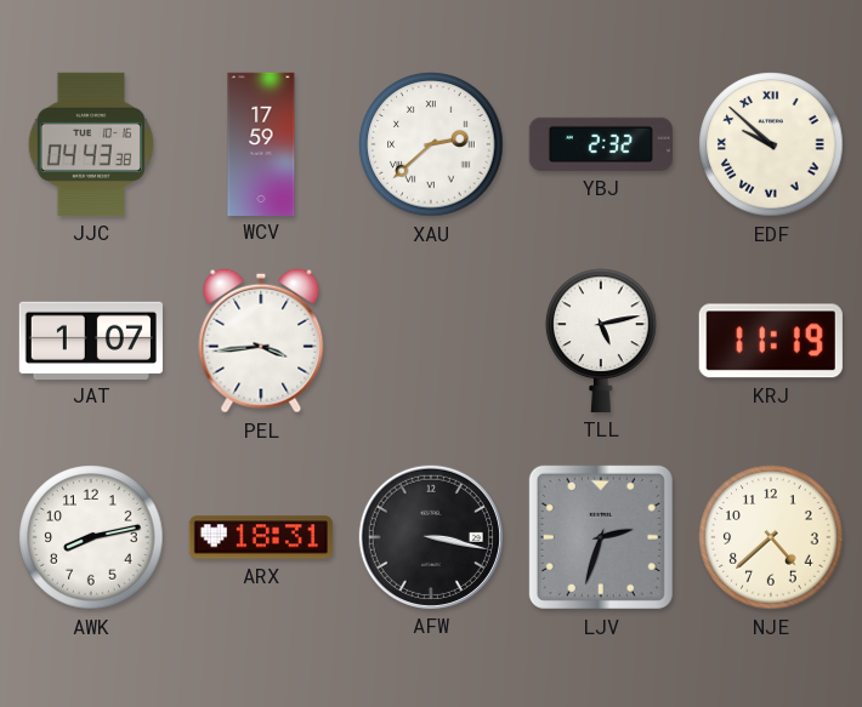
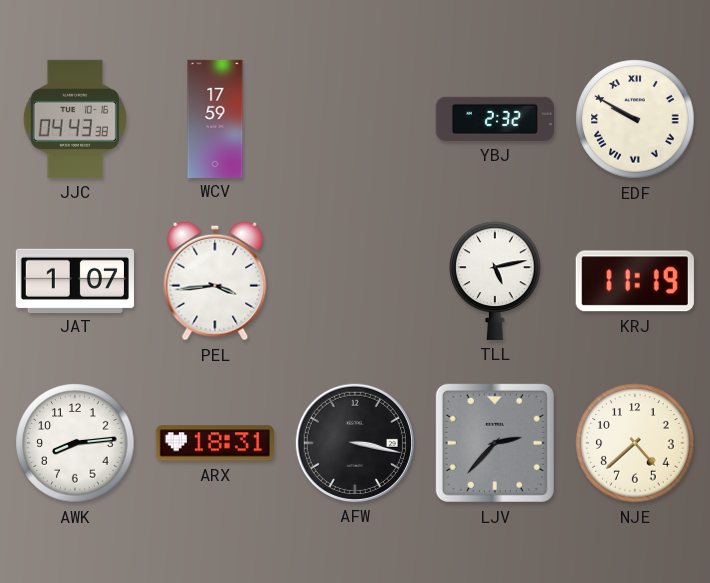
XAU: 2:38 -> none (431, 144)
EDF: 9:52 -> 9:50 (635, 119)
AWK: 8:13 -> 8:14 (75, 443)
LJV: 2:33 -> 2:37 (495, 443)
